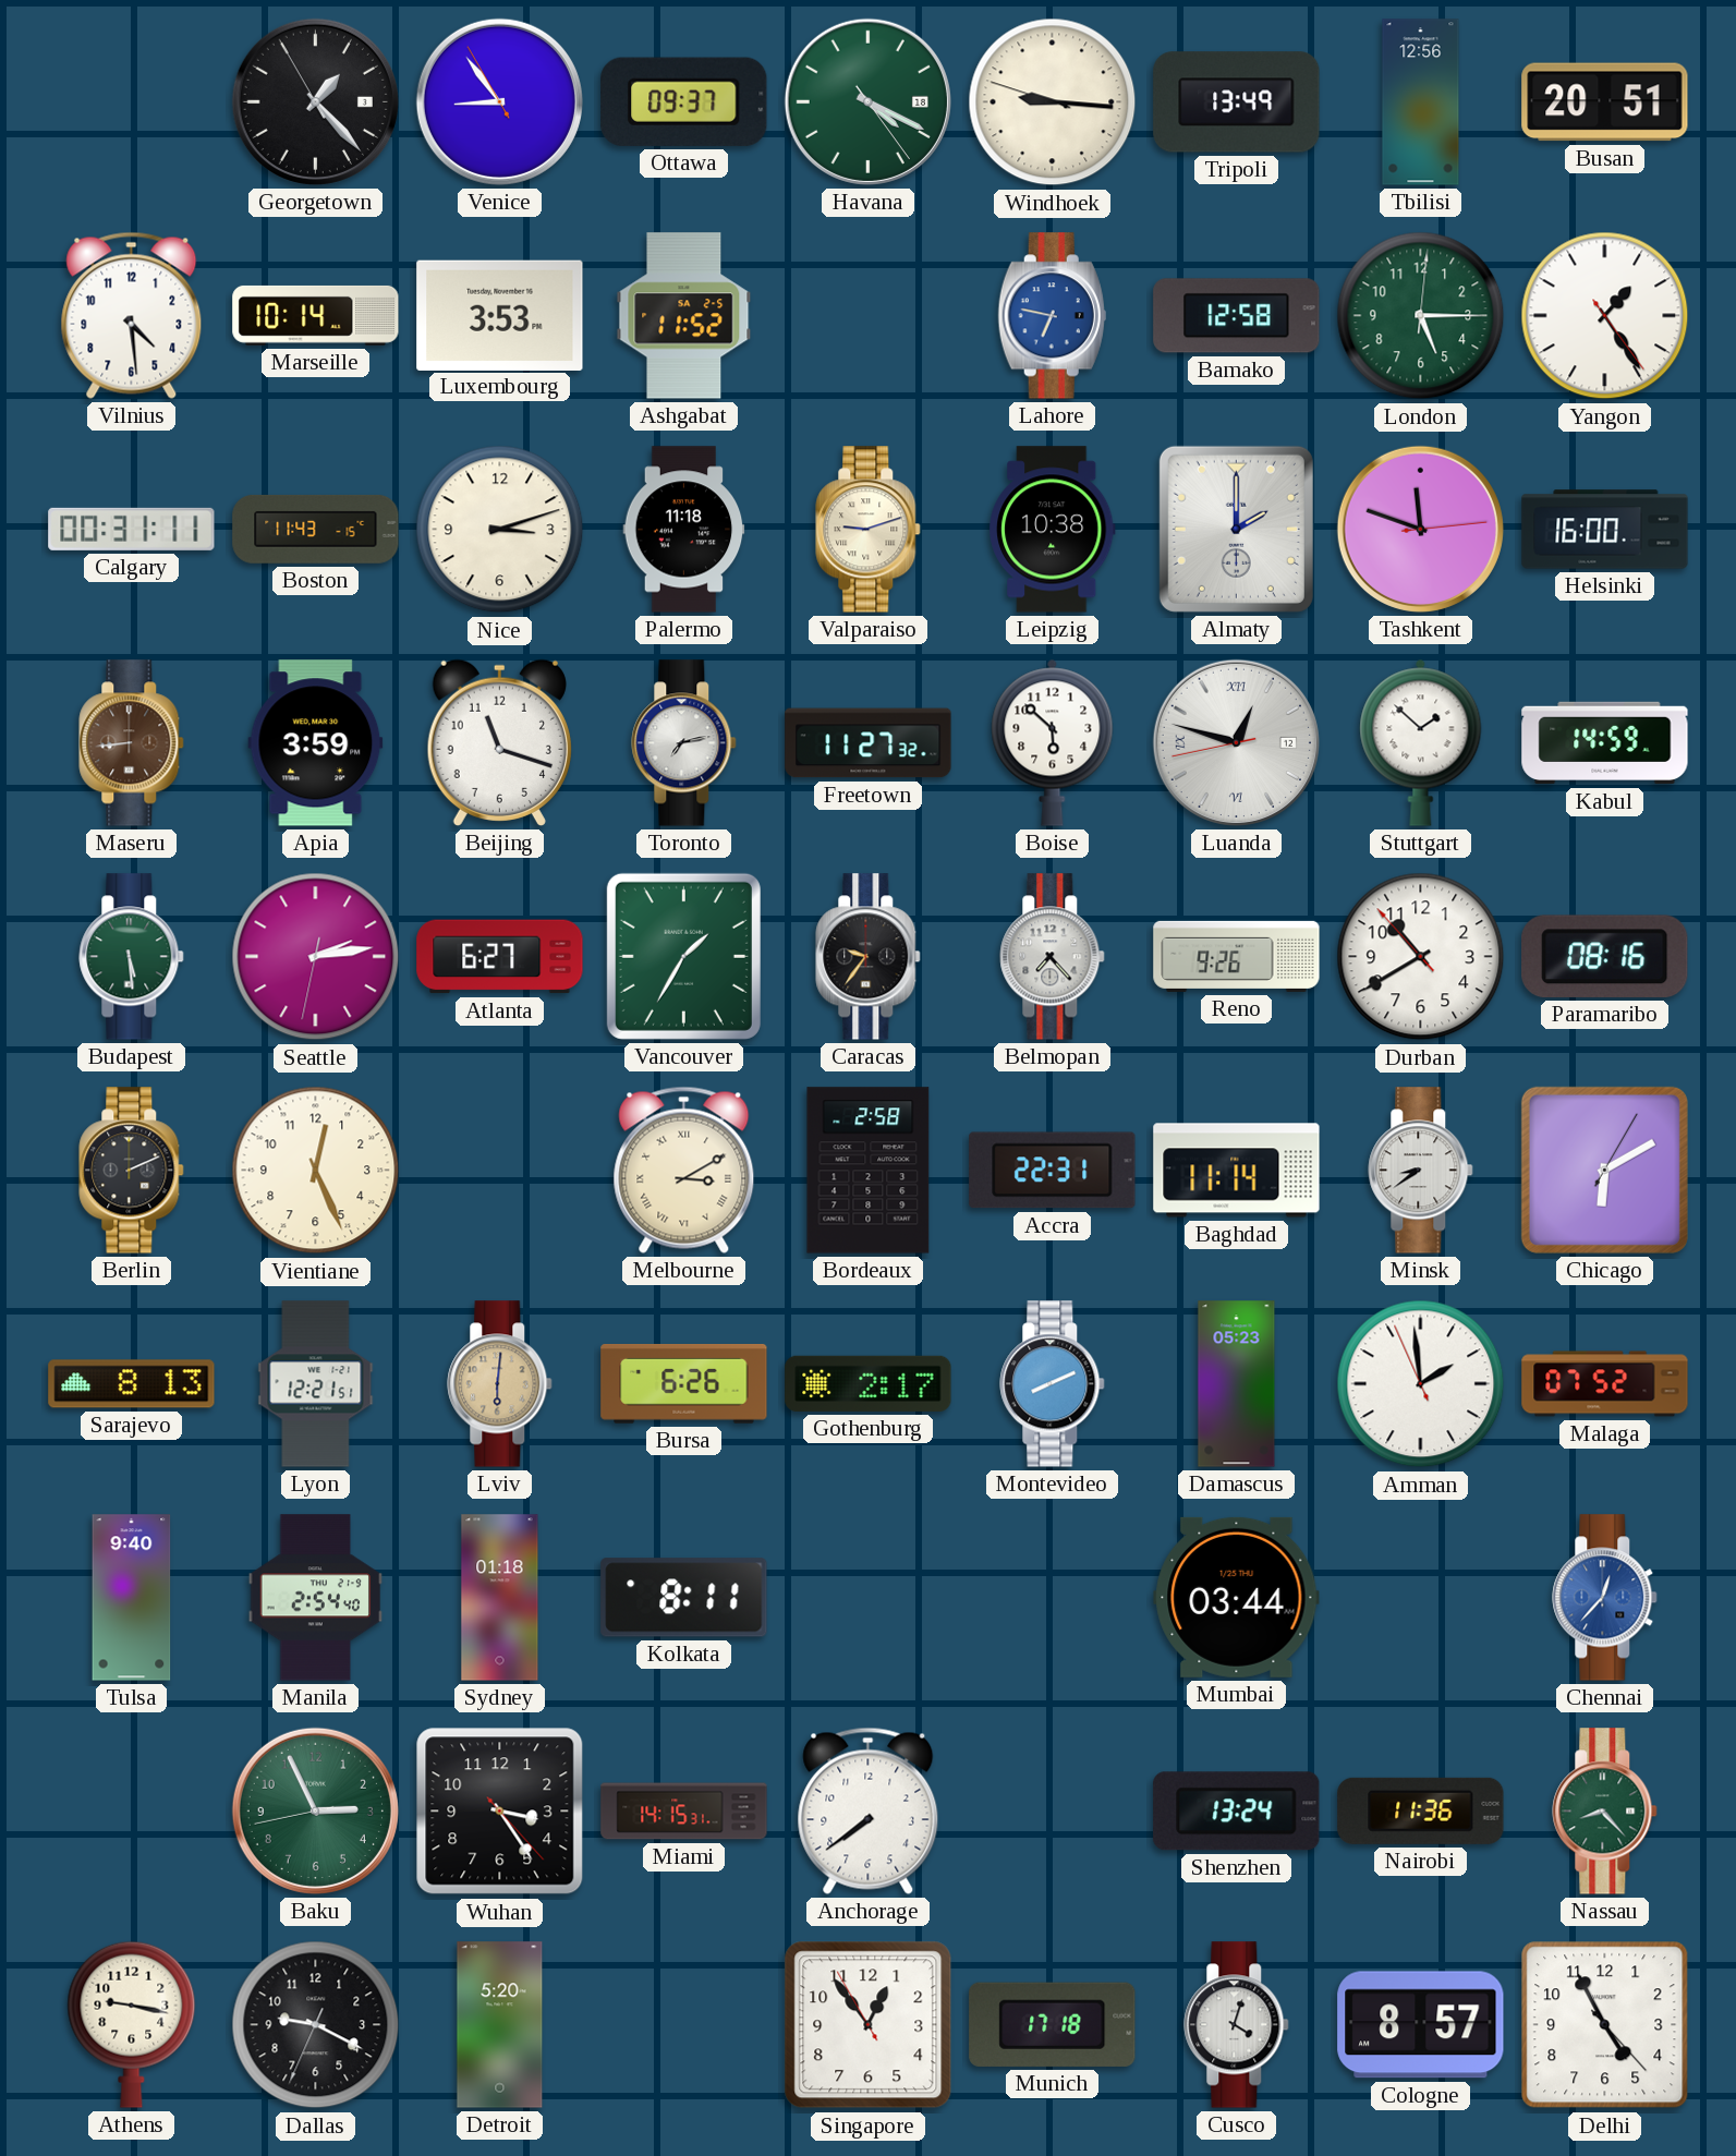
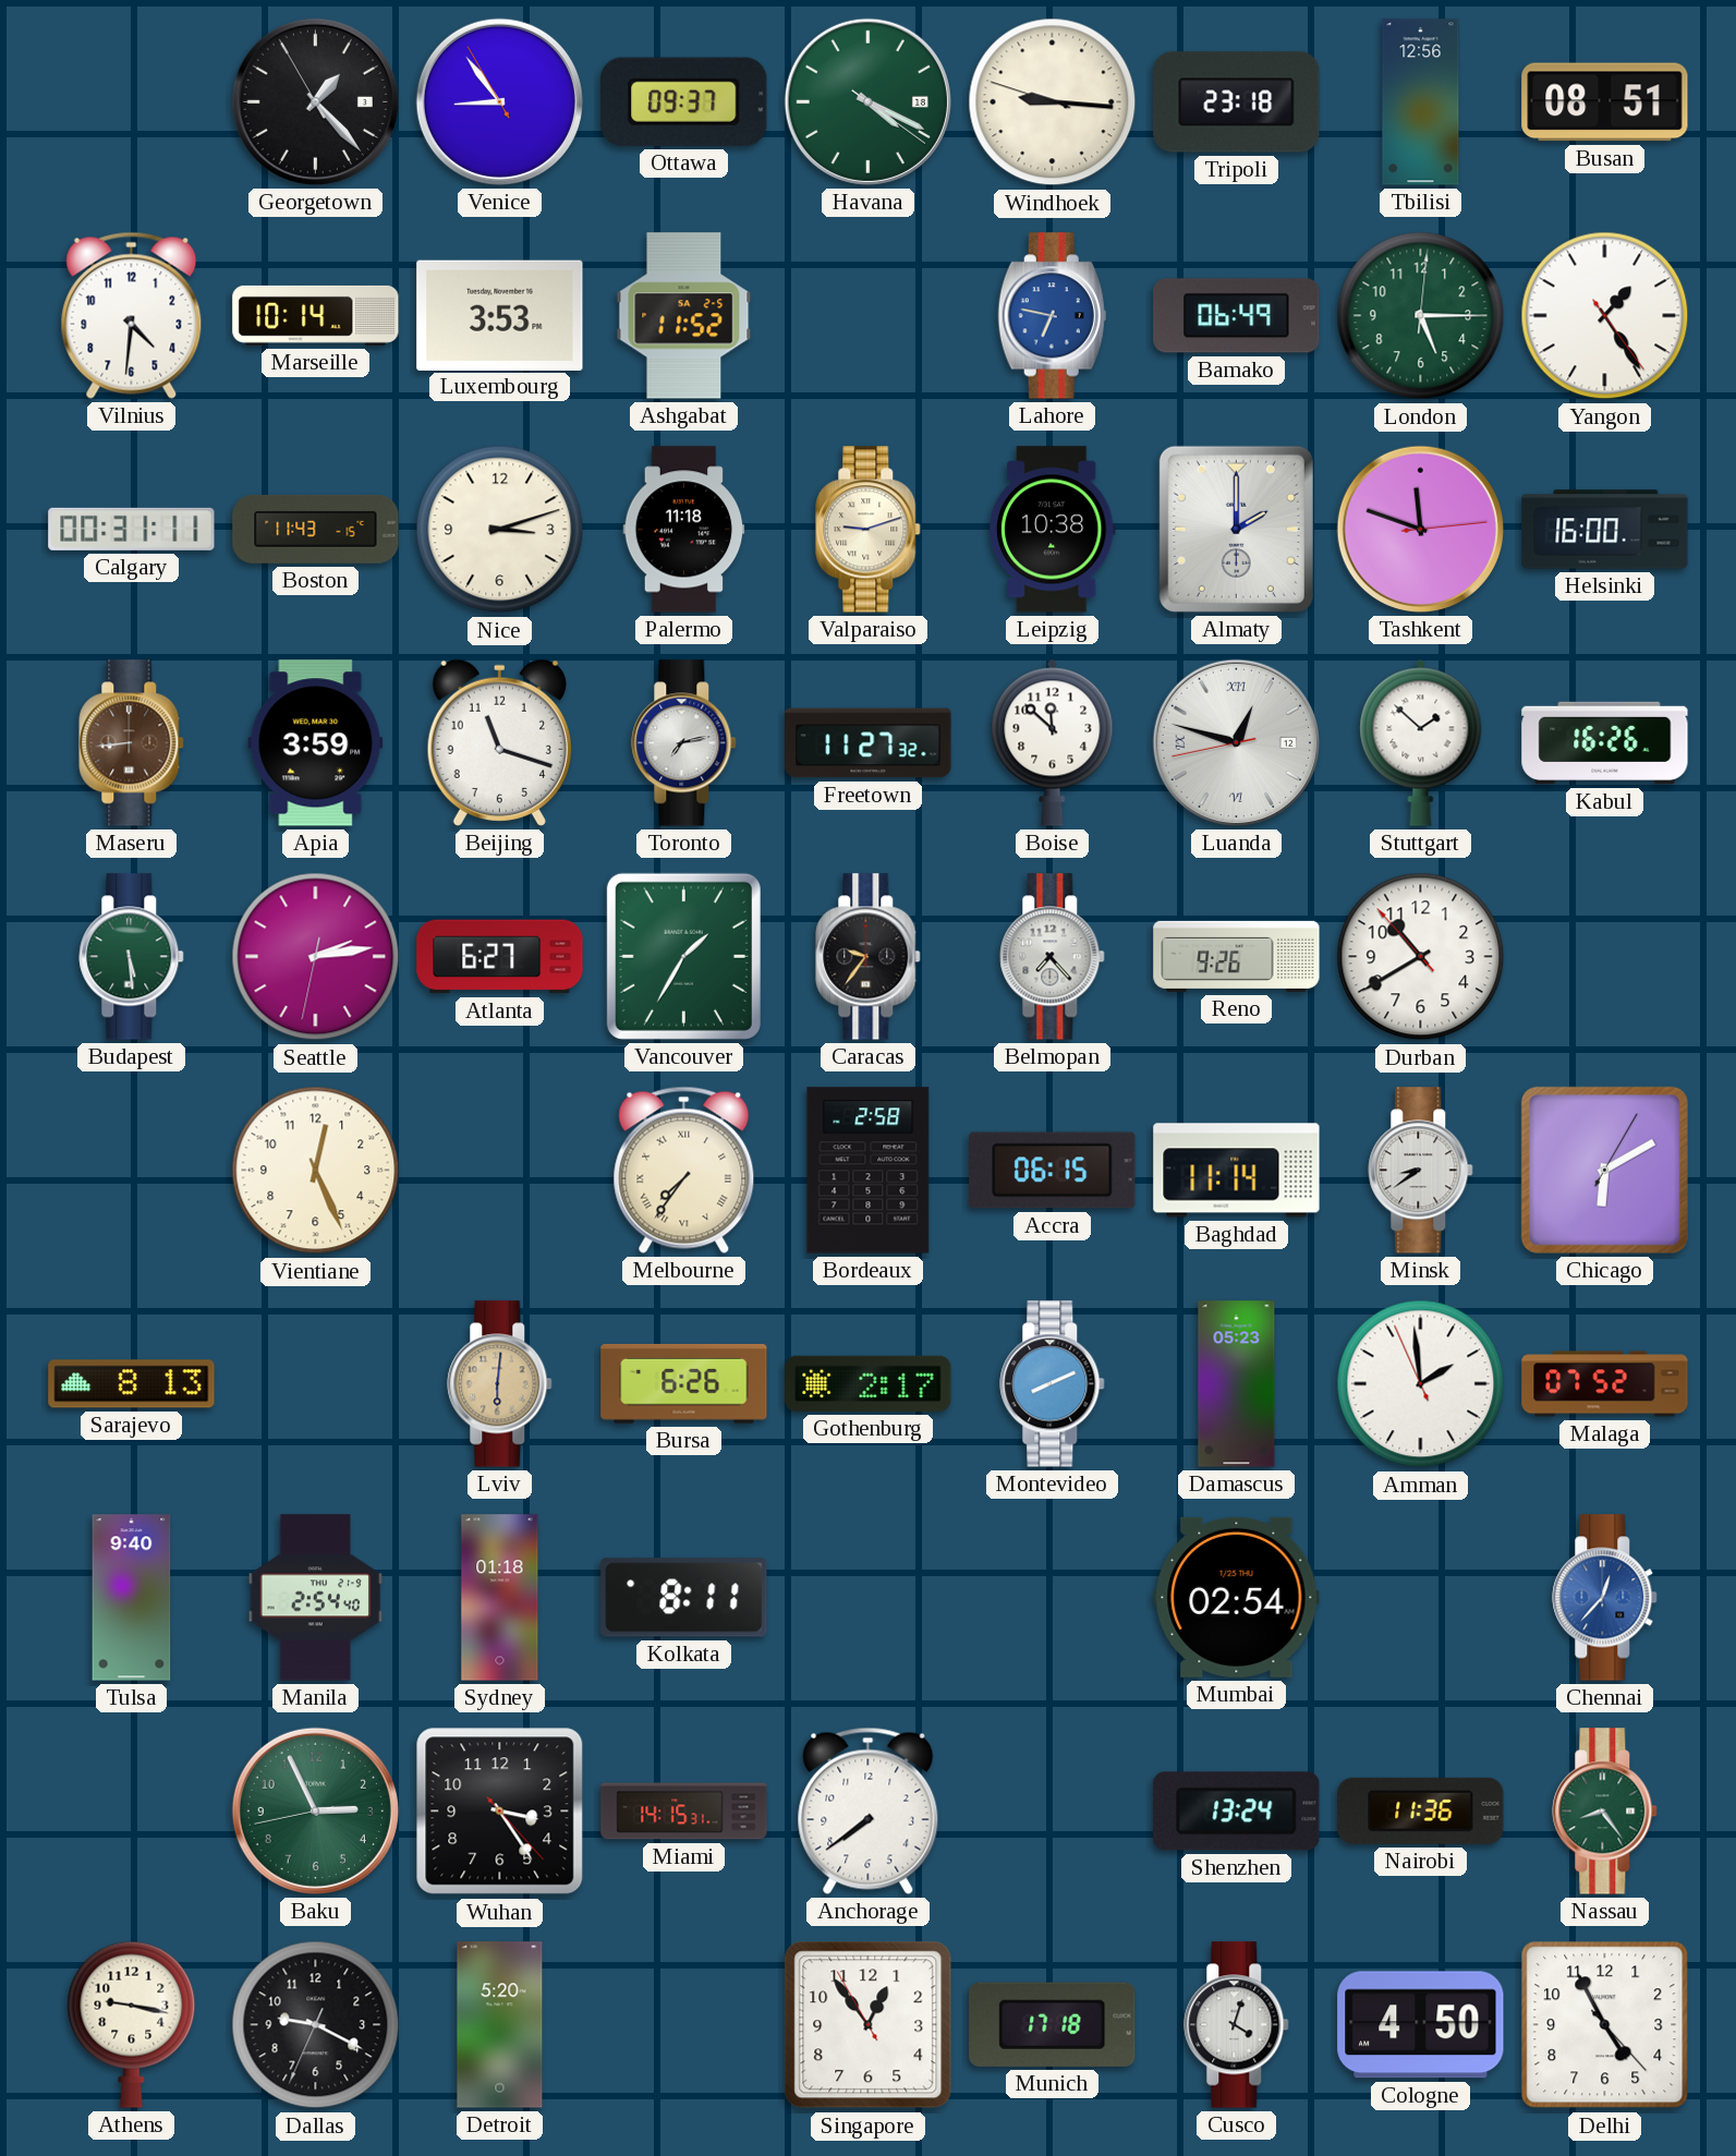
Havana: 4:19:24 -> 4:19:21 (867, 101)
Tripoli: 13:49 -> 23:18 (1237, 102)
Busan: 20:51 -> 08:51 (1605, 102)
Vilnius: 4:29 -> 4:31 (132, 315)
Bamako: 12:58 -> 06:49 (1237, 316)
Boise: 5:52 -> 11:52 (1053, 742)
Kabul: 14:59 -> 16:26 (1605, 743)
Paramaribo: 08:16 -> none (1605, 956)
Berlin: 2:11 -> none (132, 1171)
Melbourne: 3:10 -> 7:36 (684, 1170)
Accra: 22:31 -> 06:15 (1053, 1171)
Lyon: 12:21 -> none (316, 1384)
Mumbai: 03:44 -> 02:54 (1237, 1597)
Nassau: 8:23 -> 8:24 (1605, 1812)
Cologne: 8:57 -> 4:50 (1421, 2025)
